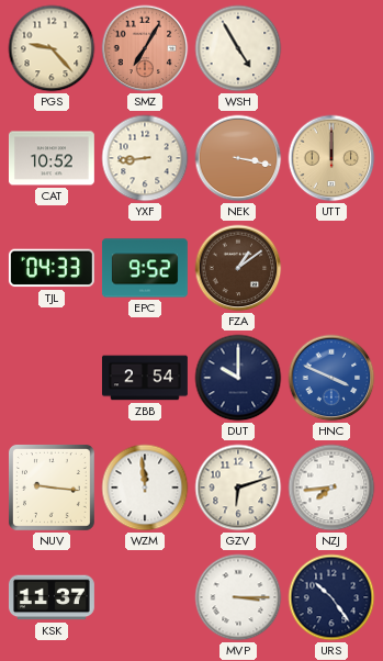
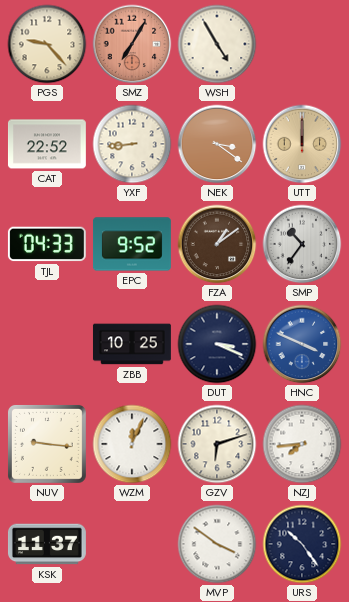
CAT: 10:52 -> 22:52 (47, 144)
NEK: 3:17 -> 3:21 (217, 144)
SMP: none -> 10:36 (302, 244)
ZBB: 2:54 -> 10:25 (132, 344)
DUT: 10:00 -> 3:19 (217, 344)
WZM: 11:59 -> 12:04 (132, 444)
MVP: 3:15 -> 3:51 (217, 544)
